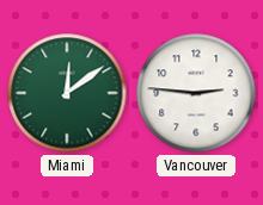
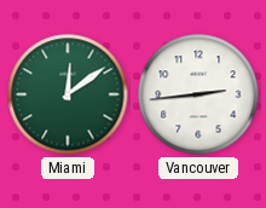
Vancouver: 2:46 -> 2:44 (198, 94)
